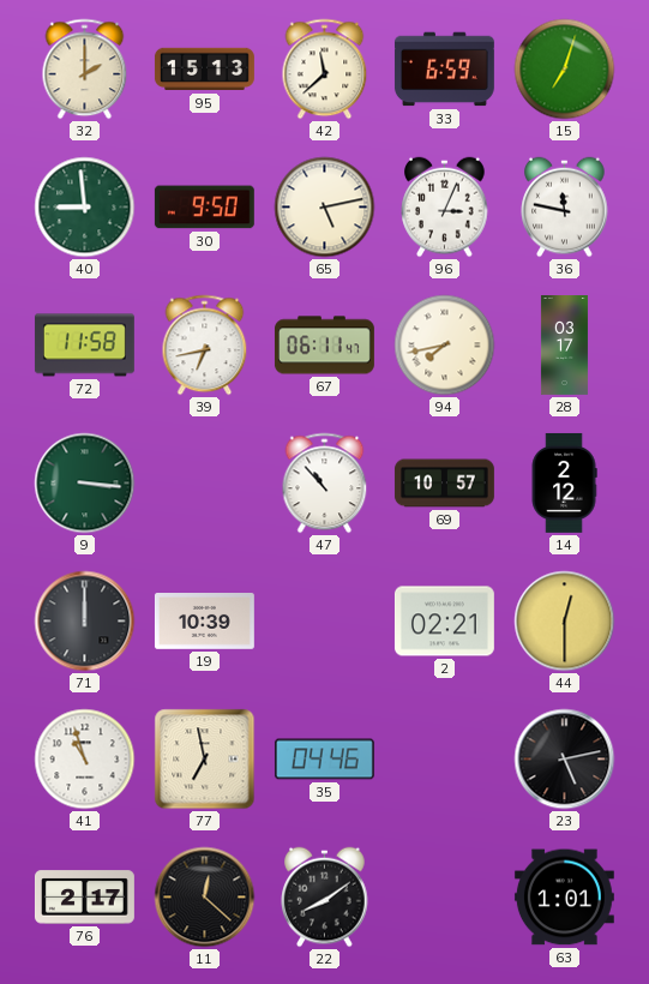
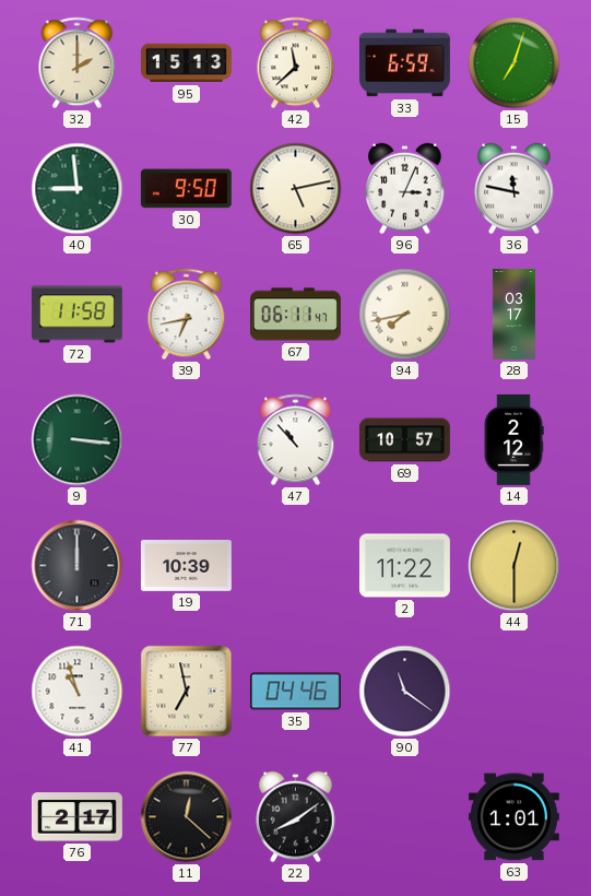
2: 02:21 -> 11:22 (404, 566)
90: none -> 11:21 (405, 692)
23: 5:13 -> none (565, 760)
